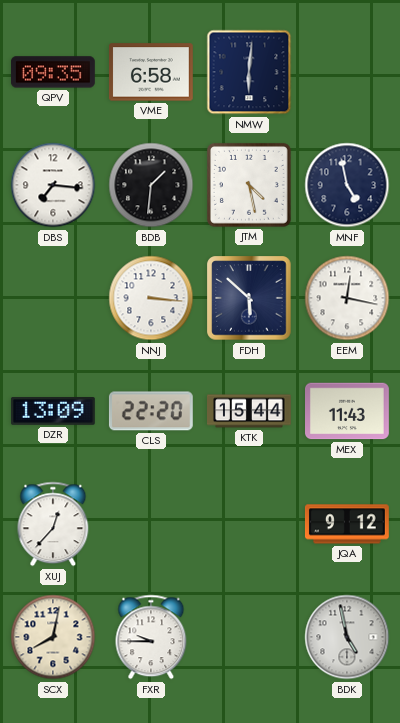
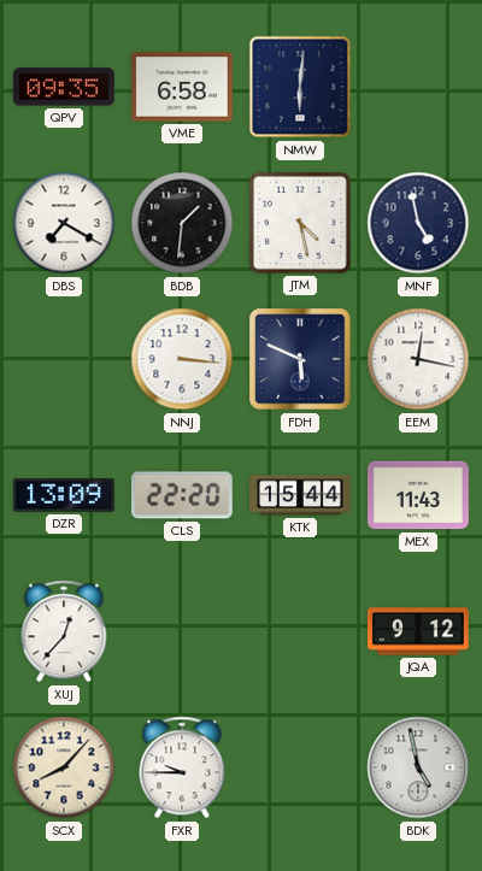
DBS: 7:16 -> 7:20 (64, 223)
FDH: 5:52 -> 5:49 (300, 359)
SCX: 8:02 -> 8:07 (64, 767)
